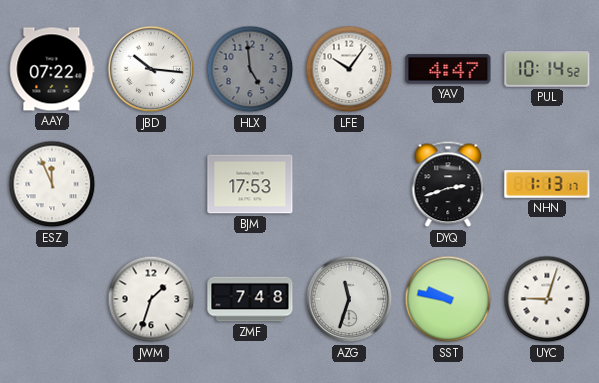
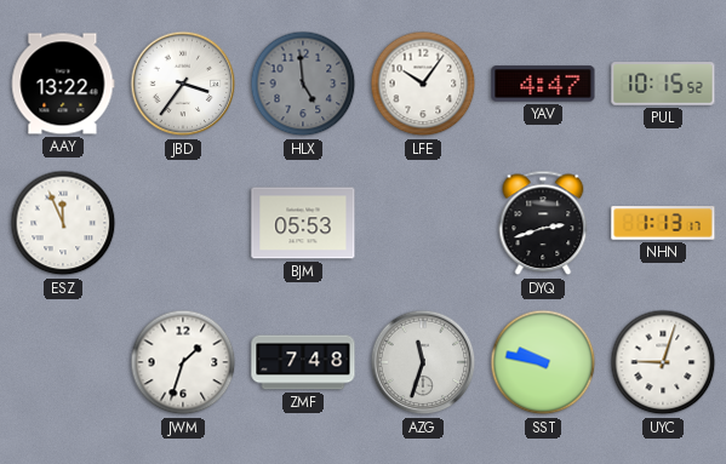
AAY: 07:22 -> 13:22 (63, 84)
JBD: 10:16 -> 3:36 (183, 84)
PUL: 10:14 -> 10:15 (663, 84)
BJM: 17:53 -> 05:53 (303, 223)
